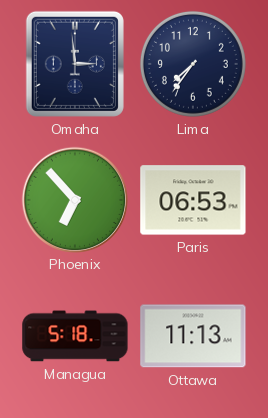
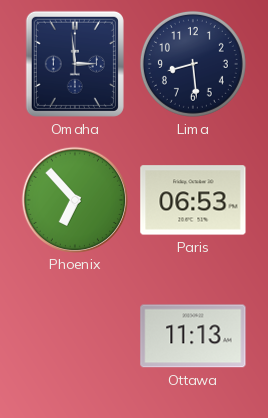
Lima: 7:36 -> 8:29 (193, 64)
Managua: 5:18 -> none (75, 336)
